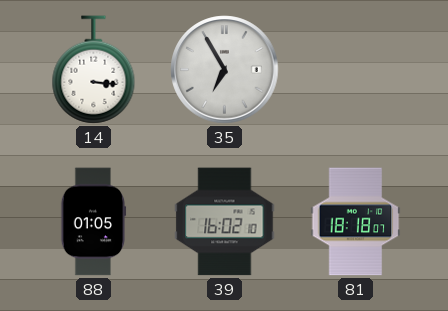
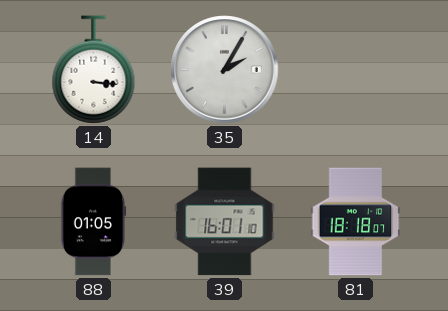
35: 6:55 -> 2:05 (225, 70)
39: 16:02 -> 16:01 (225, 222)
